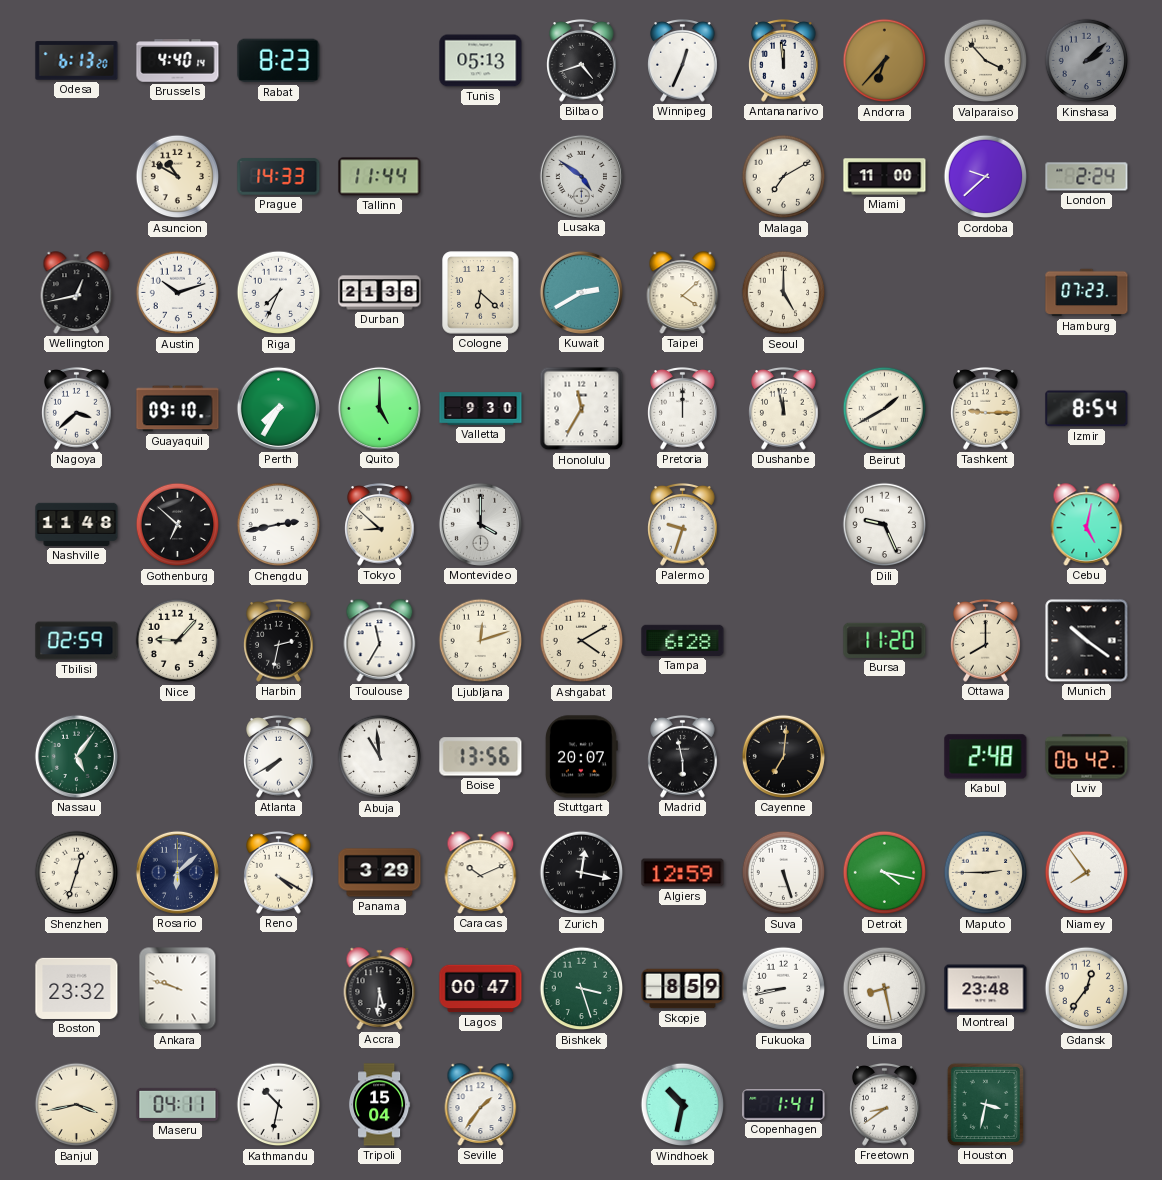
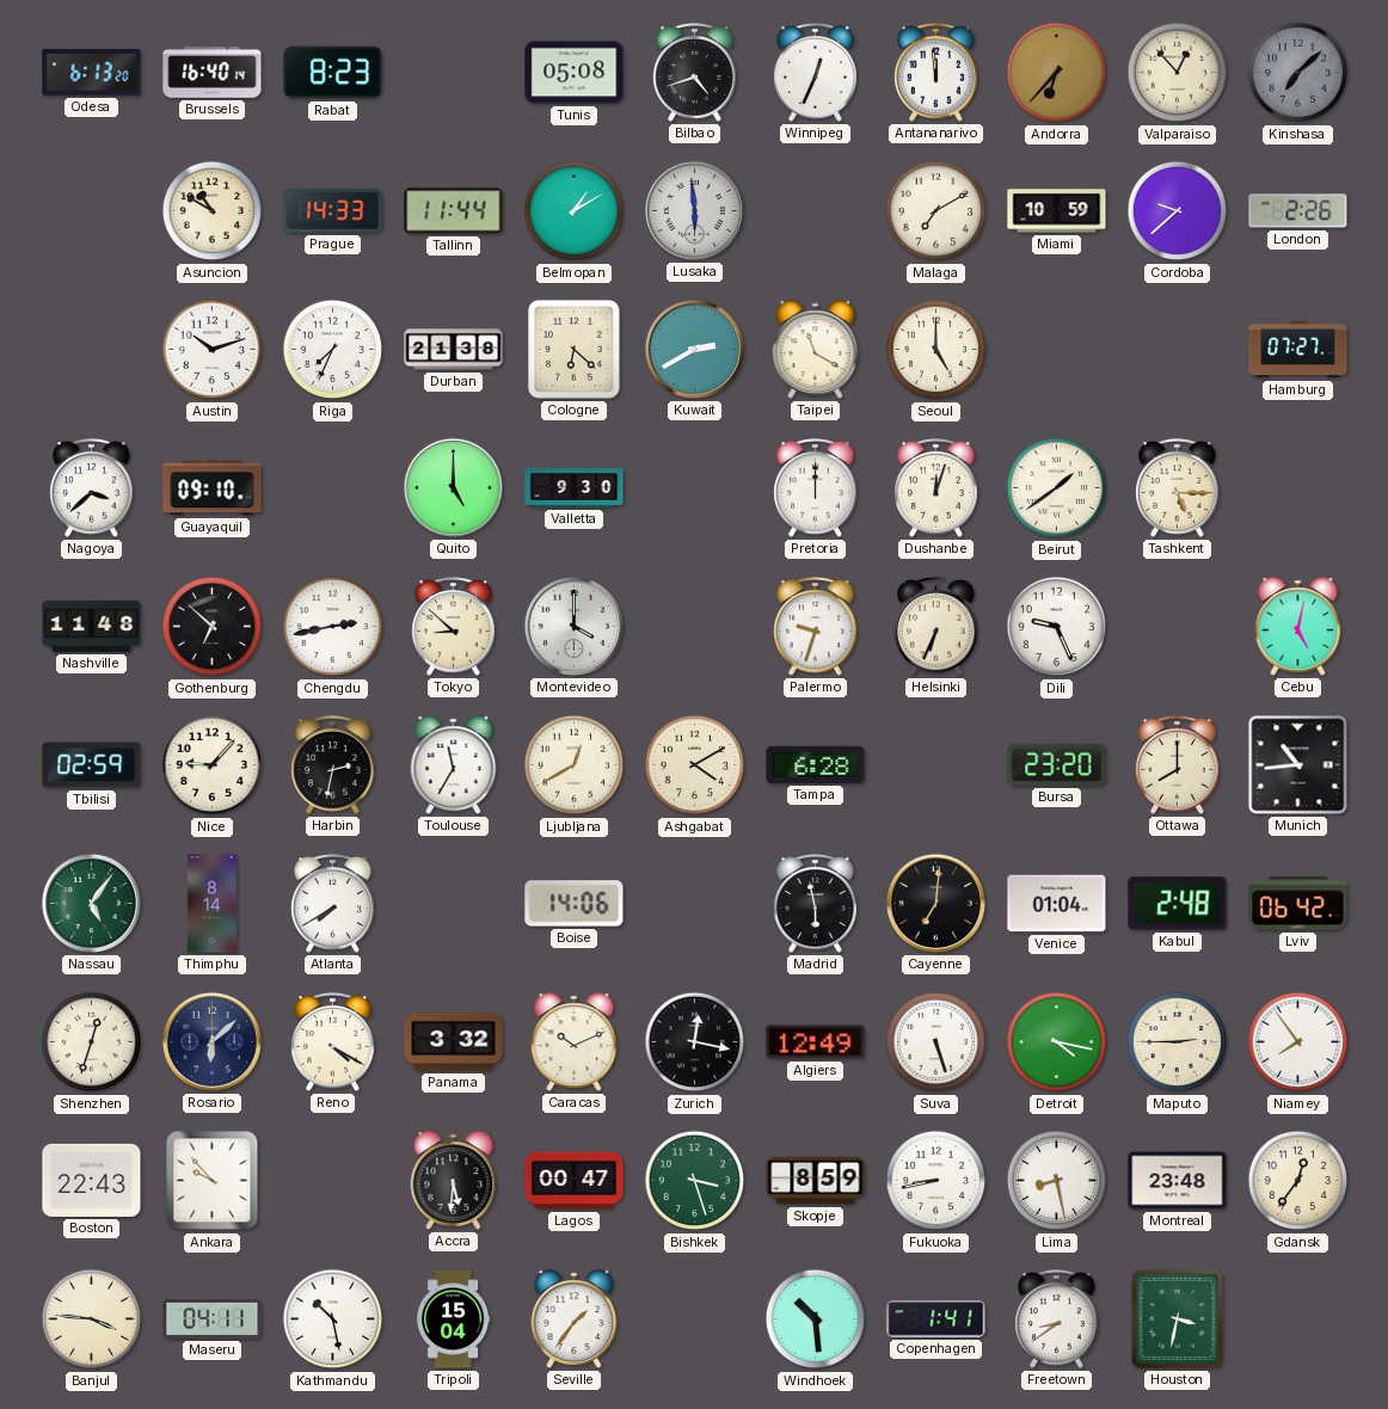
Brussels: 4:40 -> 16:40 (213, 73)
Tunis: 05:13 -> 05:08 (575, 73)
Valparaiso: 3:53 -> 12:53 (1178, 73)
Kinshasa: 2:08 -> 7:08 (1298, 73)
Belmopan: none -> 1:10 (575, 211)
Lusaka: 4:51 -> 5:59 (694, 210)
Miami: 11:00 -> 10:59 (1057, 211)
London: 2:24 -> 2:26 (1298, 211)
Wellington: 12:43 -> none (77, 293)
Taipei: 4:08 -> 11:20 (816, 350)
Hamburg: 07:23 -> 07:27 (1298, 350)
Perth: 7:35 -> none (278, 408)
Honolulu: 11:35 -> none (582, 409)
Dushanbe: 11:58 -> 12:03 (936, 488)
Beirut: 1:40 -> 1:39 (1057, 488)
Tashkent: 9:15 -> 5:15 (1178, 488)
Izmir: 8:54 -> none (1087, 409)
Helsinki: none -> 6:34 (936, 627)
Ljubljana: 12:12 -> 12:40 (575, 765)
Bursa: 11:20 -> 23:20 (1057, 764)
Munich: 10:21 -> 10:44 (1298, 765)
Thimphu: none -> 8:14 (211, 904)
Abuja: 10:59 -> none (380, 757)
Boise: 13:56 -> 14:06 (575, 904)
Stuttgart: 20:07 -> none (581, 757)
Venice: none -> 01:04 (1057, 904)
Panama: 3:29 -> 3:32 (454, 1042)
Algiers: 12:59 -> 12:49 (816, 1042)
Boston: 23:32 -> 22:43 (92, 1180)
Ankara: 9:48 -> 9:53 (213, 1181)
Banjul: 3:43 -> 3:46 (92, 1319)
Kathmandu: 10:32 -> 10:28 (333, 1319)
Windhoek: 10:32 -> 10:29 (816, 1319)
